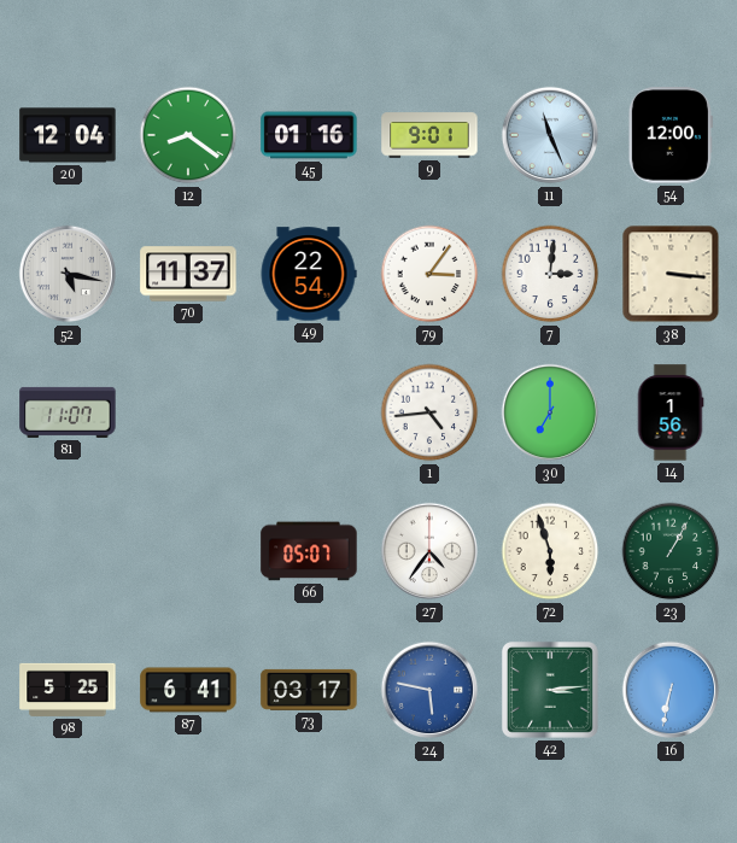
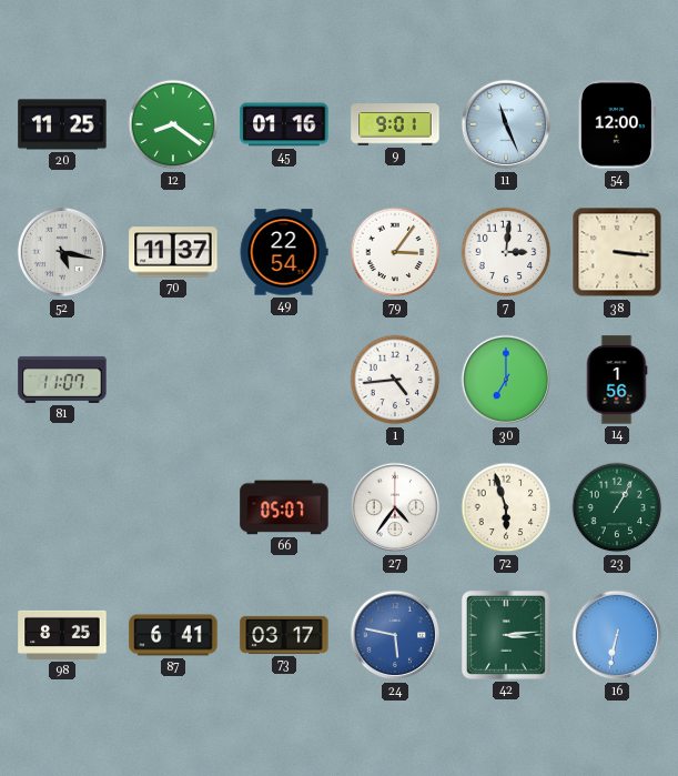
20: 12:04 -> 11:25 (62, 124)
98: 5:25 -> 8:25 (62, 635)
